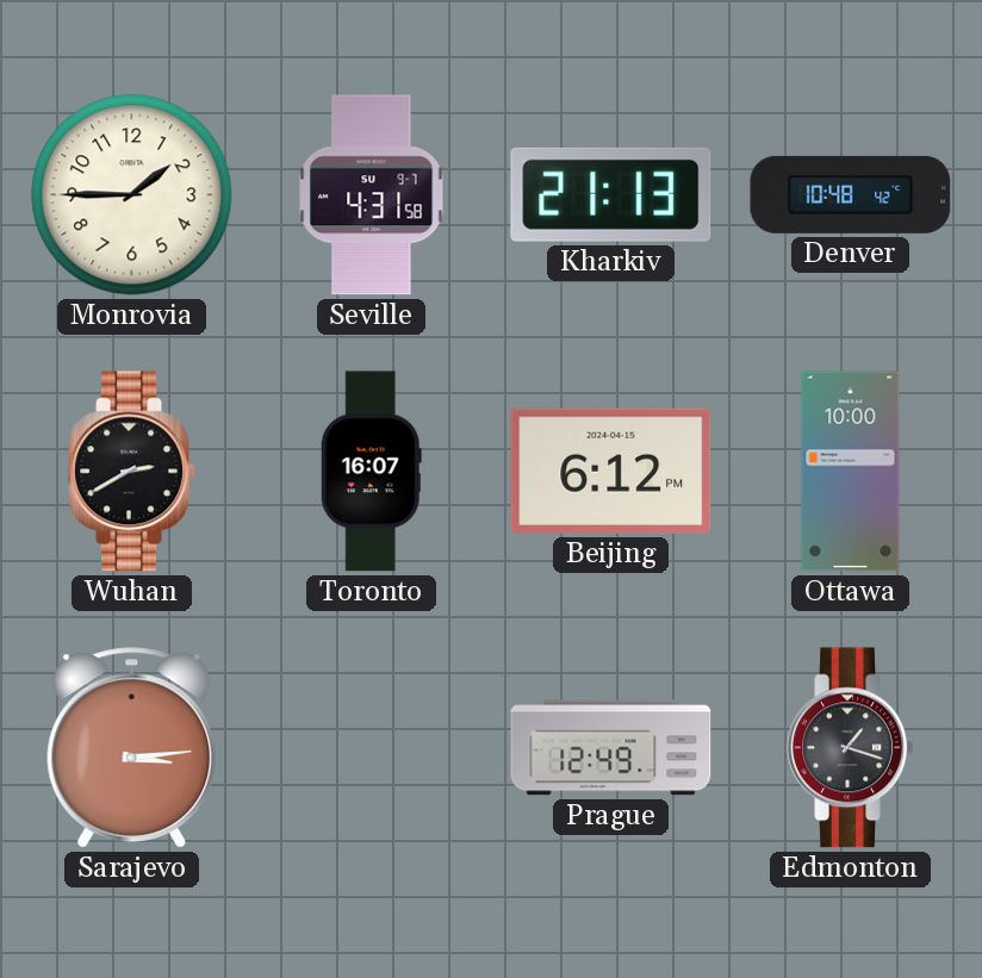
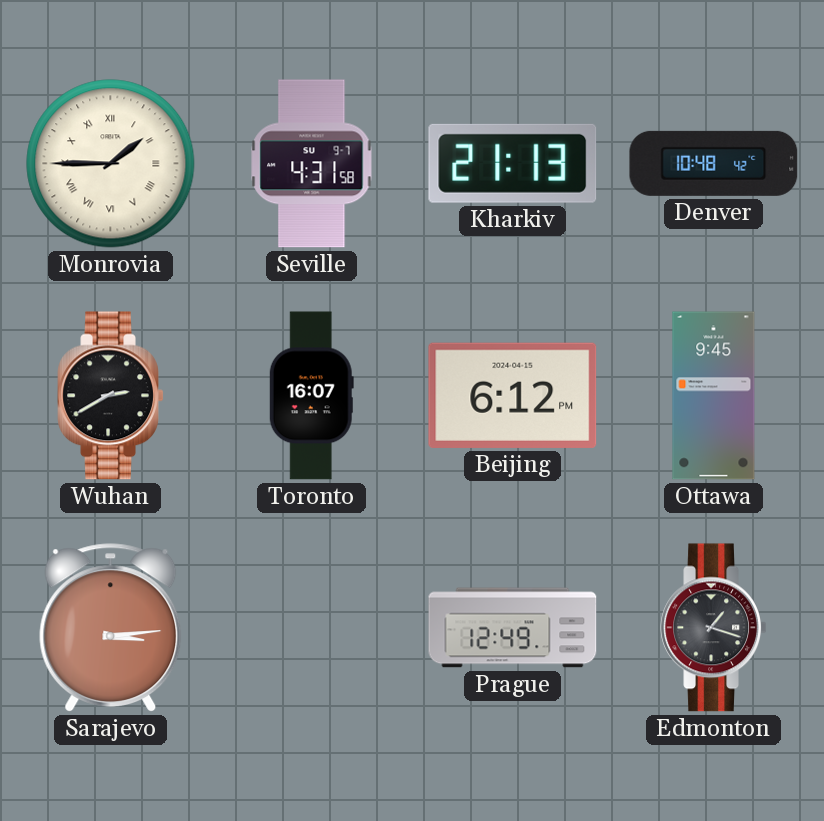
Monrovia numerals: Arabic -> Roman (111, 164)
Ottawa: 10:00 -> 9:45 (714, 396)
